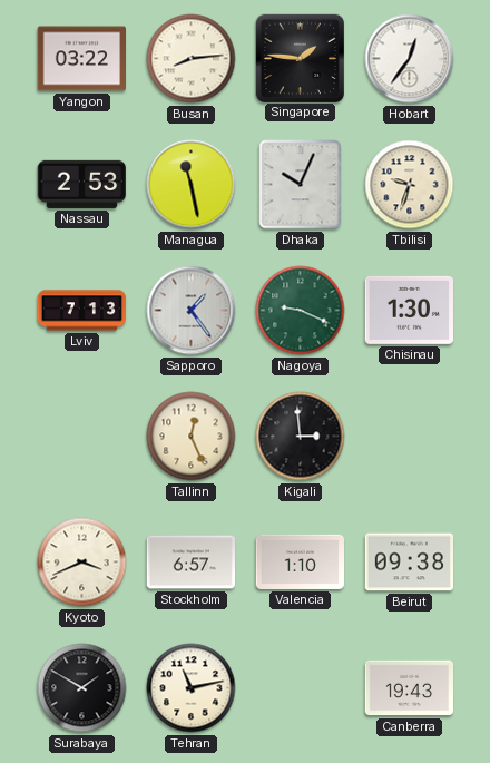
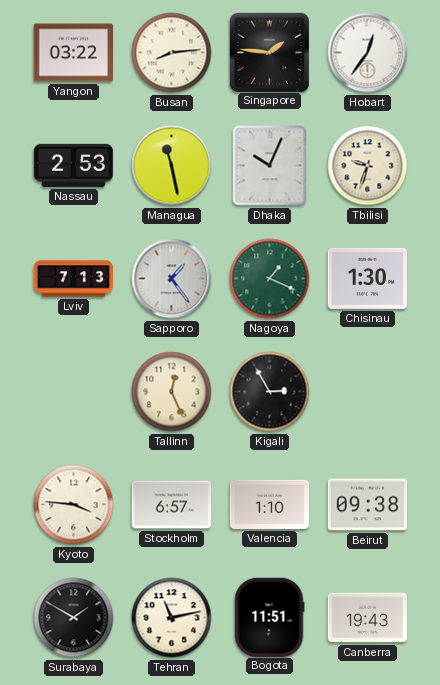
Nagoya: 9:19 -> 1:19 (270, 279)
Kigali: 2:59 -> 2:55 (270, 392)
Kyoto: 3:41 -> 3:46 (74, 505)
Bogota: none -> 11:51 (269, 617)
